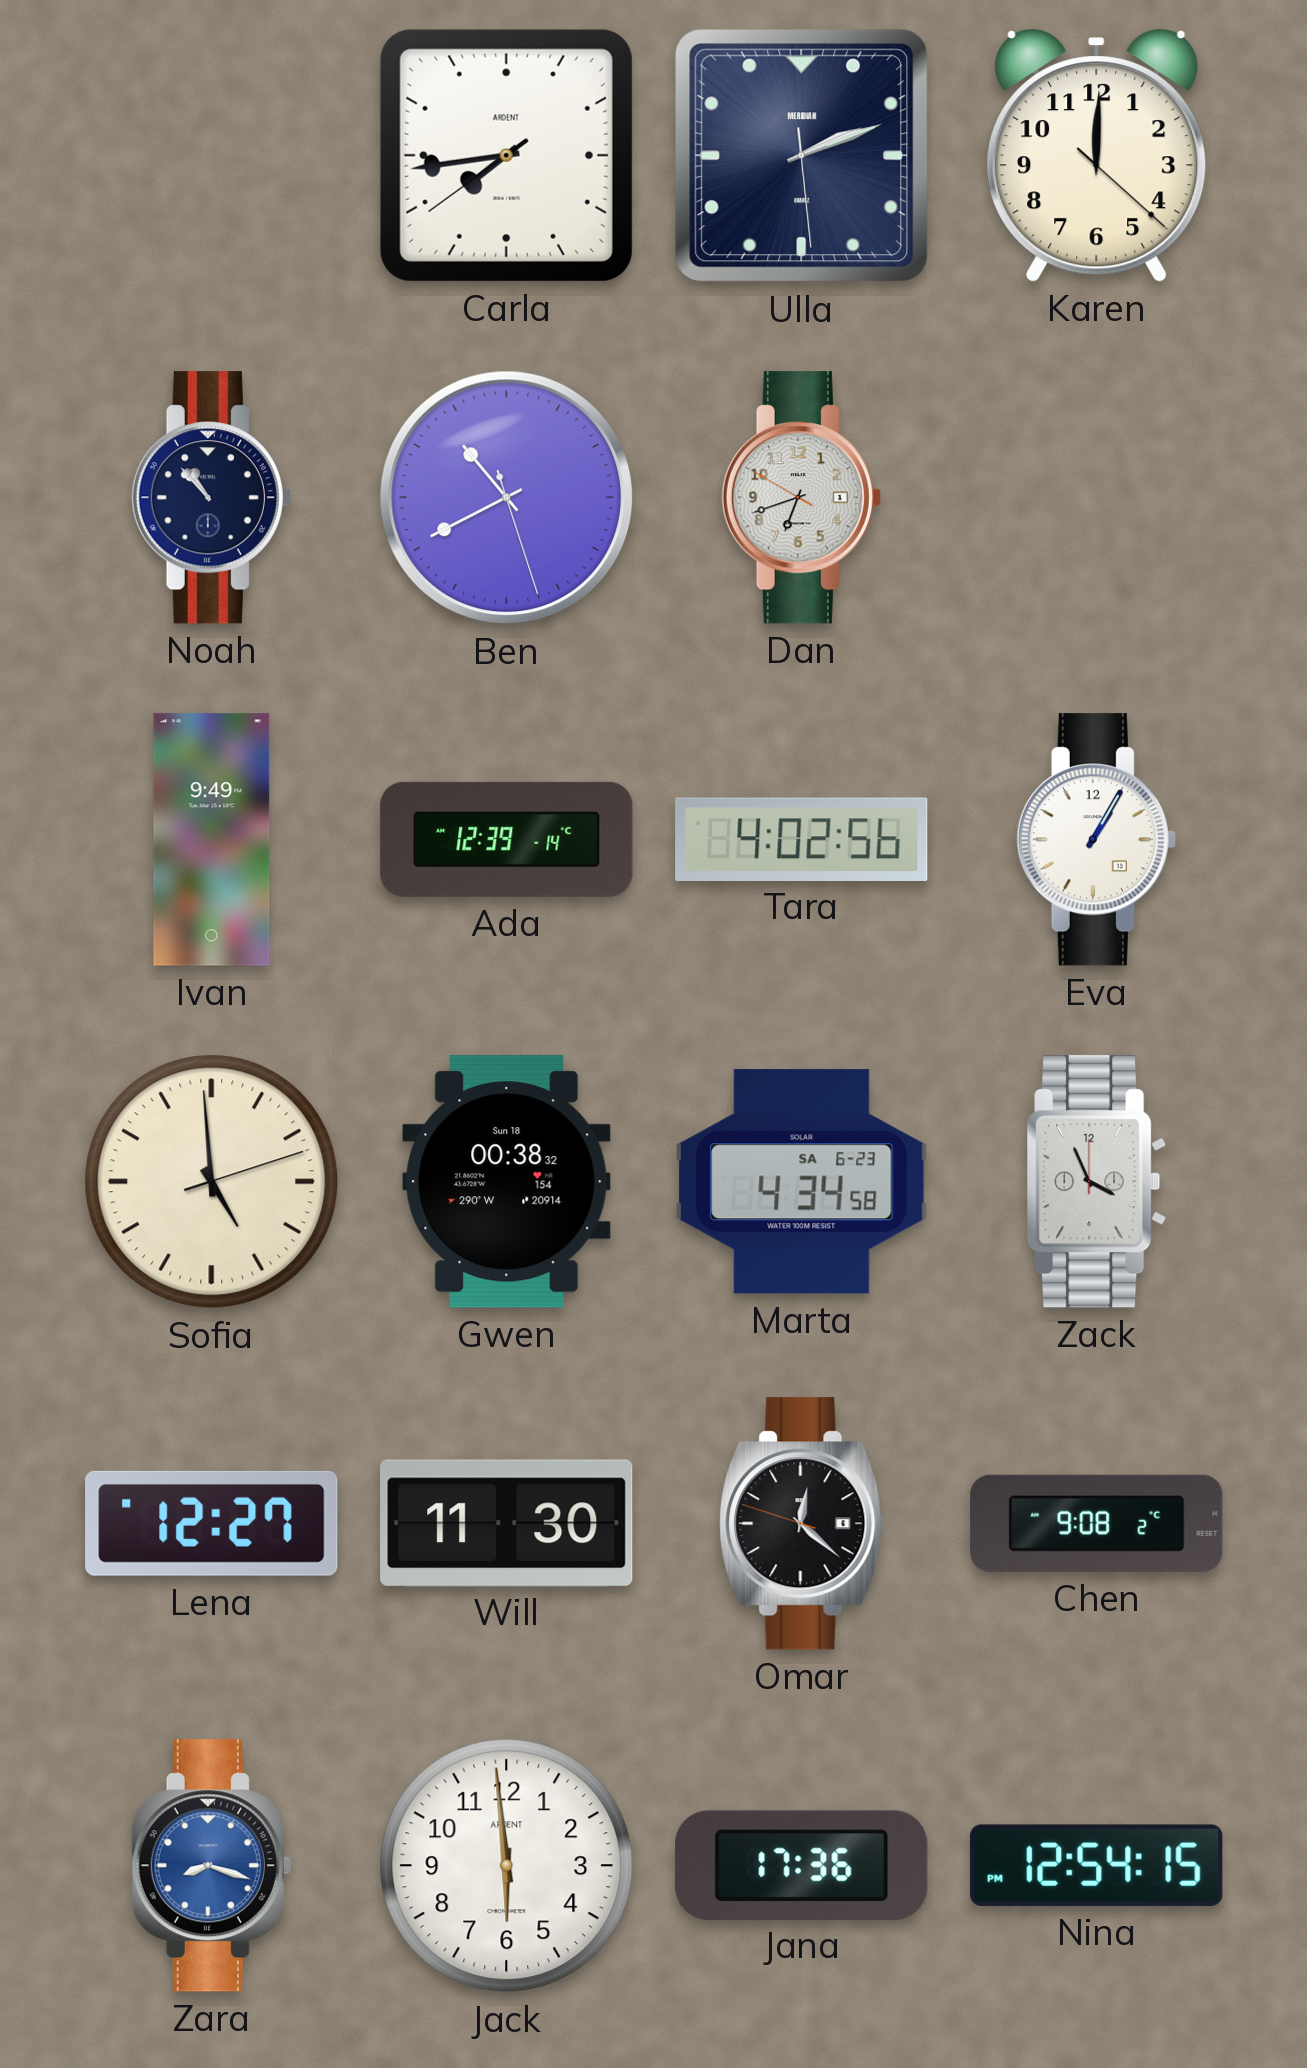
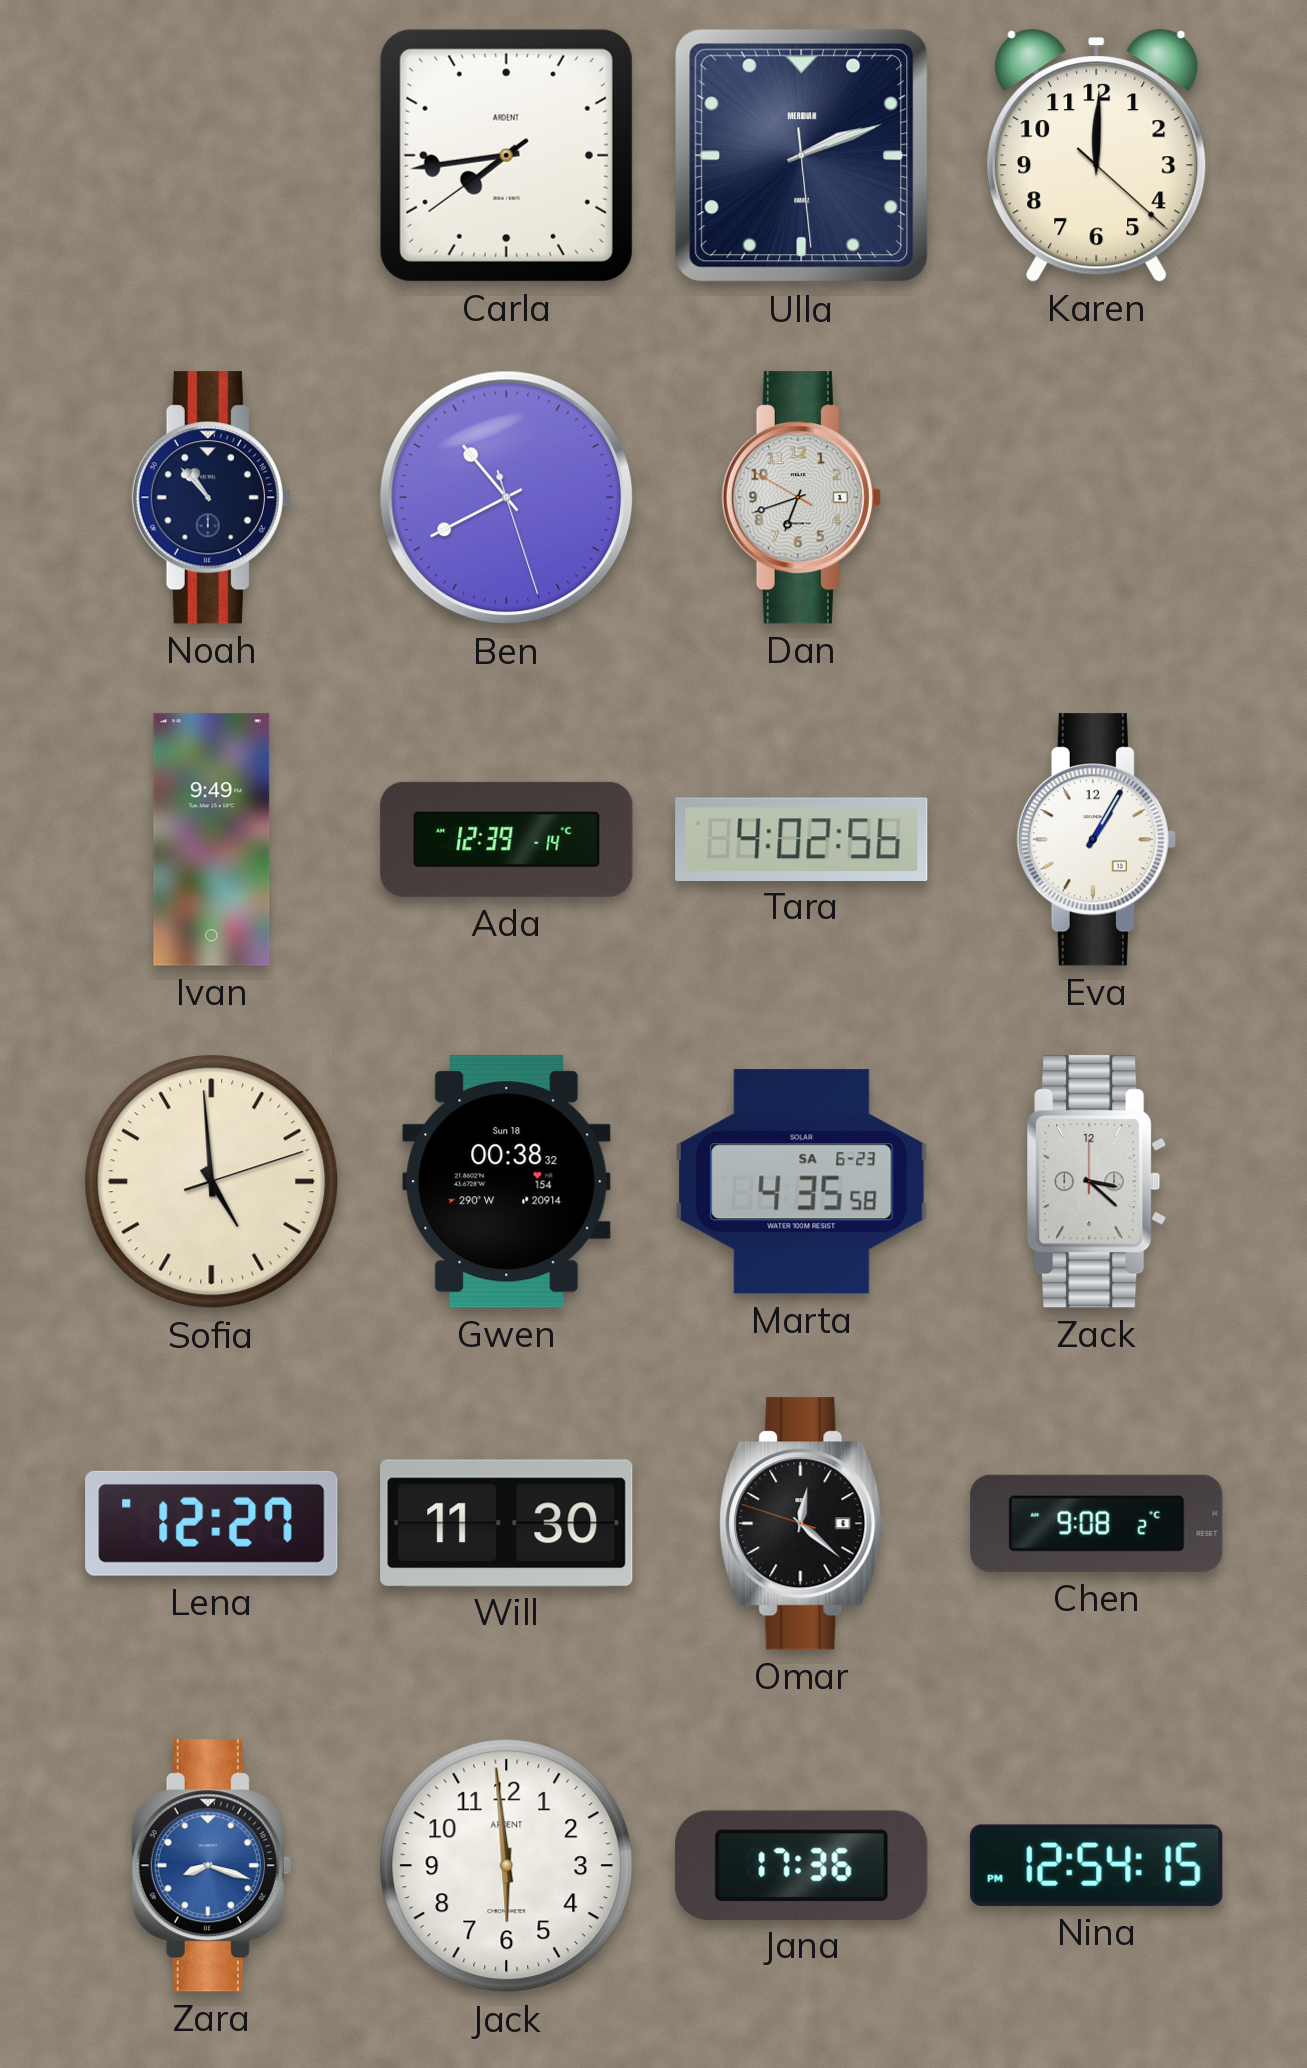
Marta: 4:34 -> 4:35 (802, 1182)
Zack: 3:56 -> 3:22 (1097, 1182)
